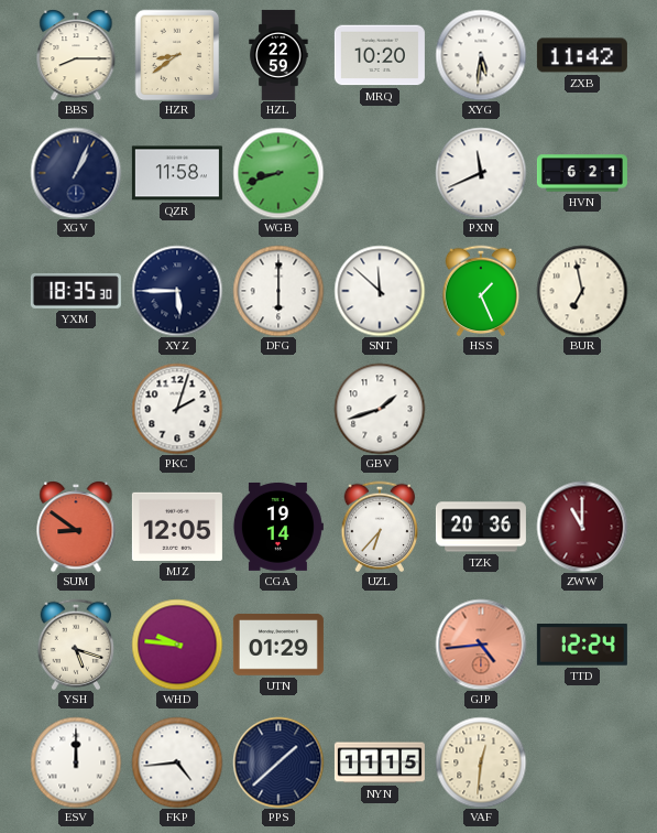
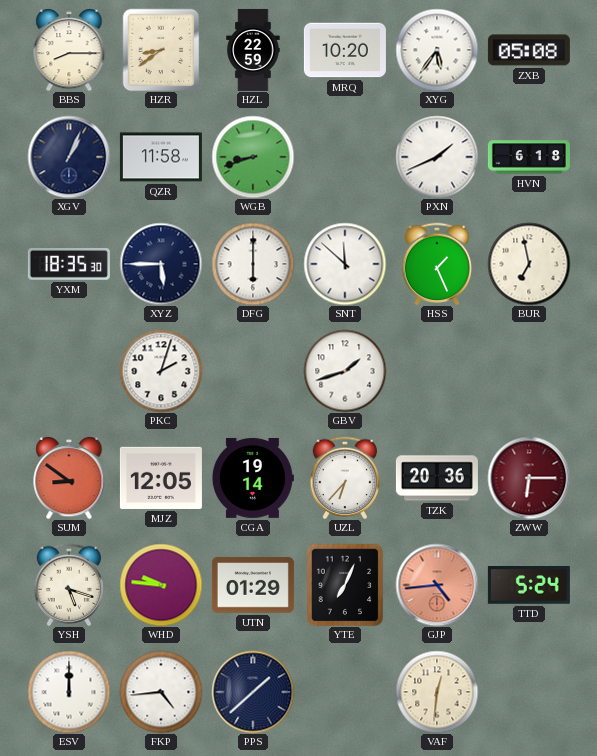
XYG: 5:31 -> 5:36 (437, 50)
ZXB: 11:42 -> 05:08 (529, 50)
PXN: 11:41 -> 1:41 (437, 157)
HVN: 6:21 -> 6:18 (529, 157)
ZWW: 11:00 -> 6:15 (529, 478)
YTE: none -> 7:04 (345, 585)
TTD: 12:24 -> 5:24 (529, 585)
NYN: 11:15 -> none (380, 762)
